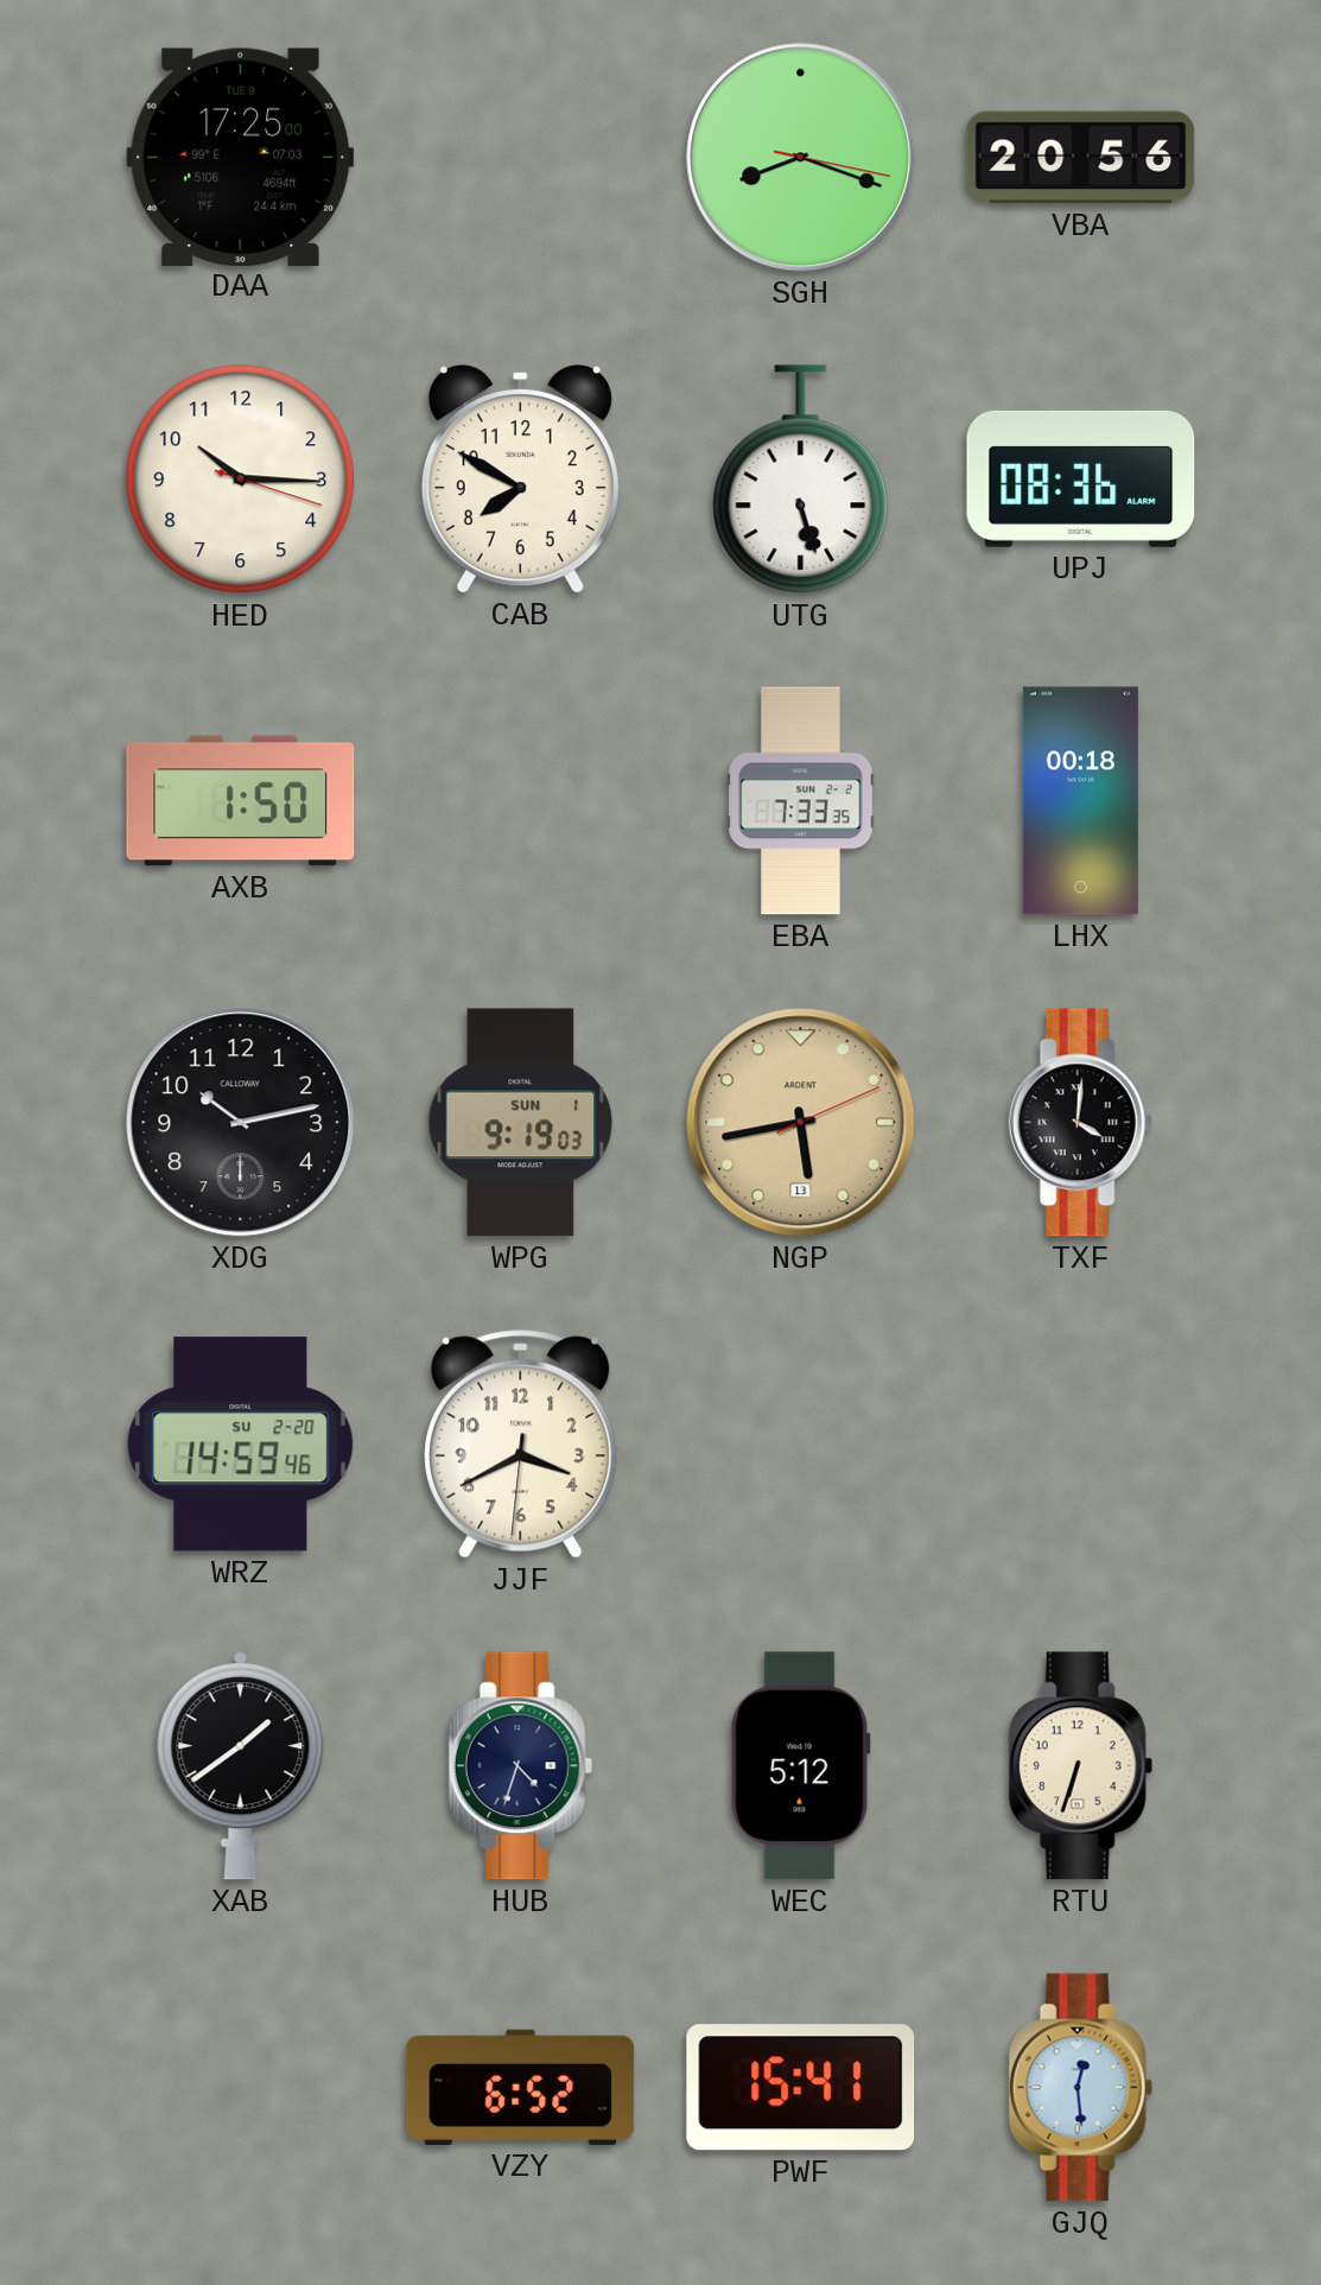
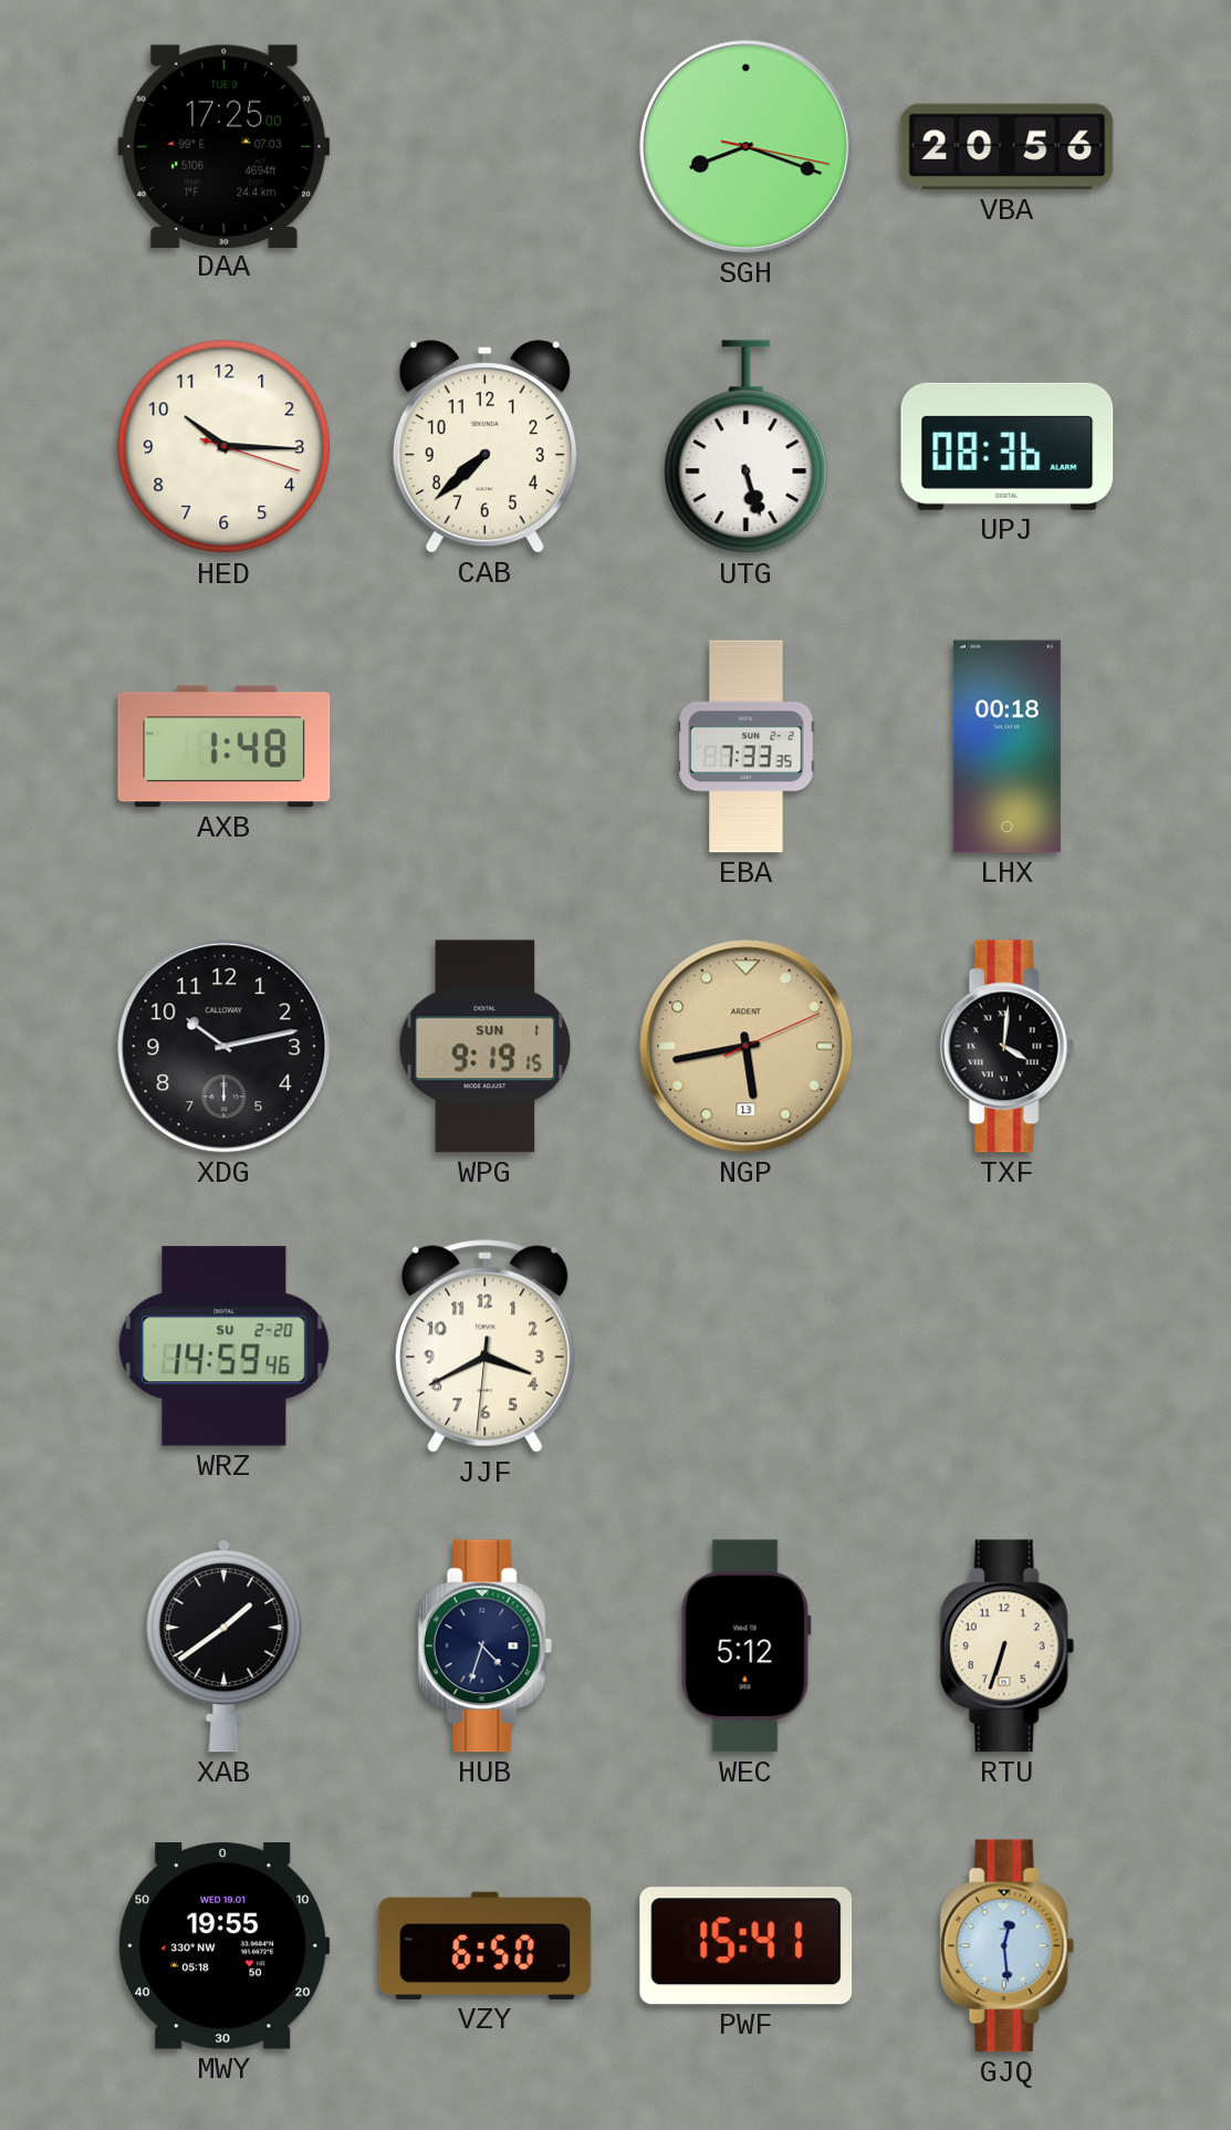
CAB: 7:50 -> 7:38 (484, 447)
AXB: 1:50 -> 1:48 (225, 747)
WPG: 9:19:03 -> 9:19:15 (486, 1047)
MWY: none -> 19:55 (225, 1946)
VZY: 6:52 -> 6:50 (486, 1945)
